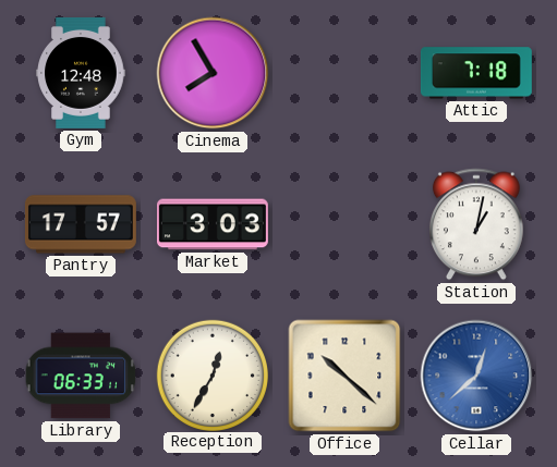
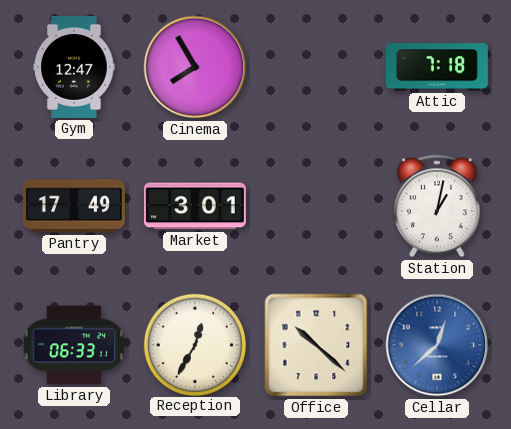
Gym: 12:48 -> 12:47 (74, 67)
Pantry: 17:57 -> 17:49 (74, 206)
Market: 3:03 -> 3:01 (195, 206)
